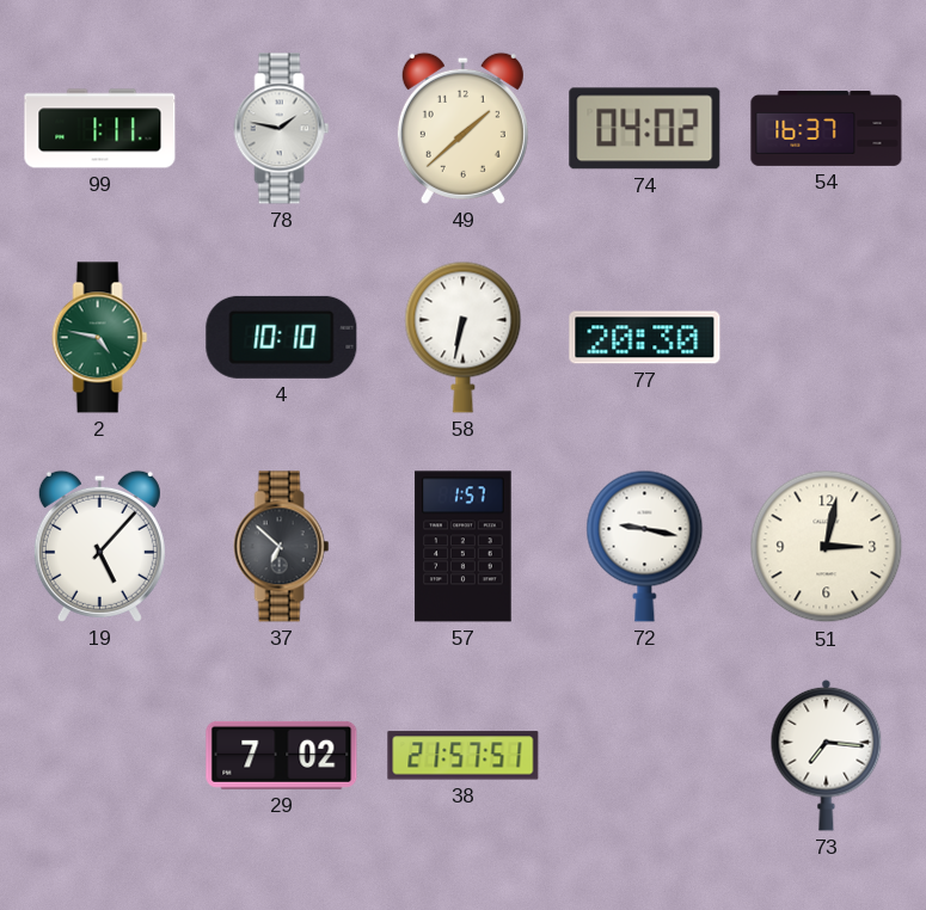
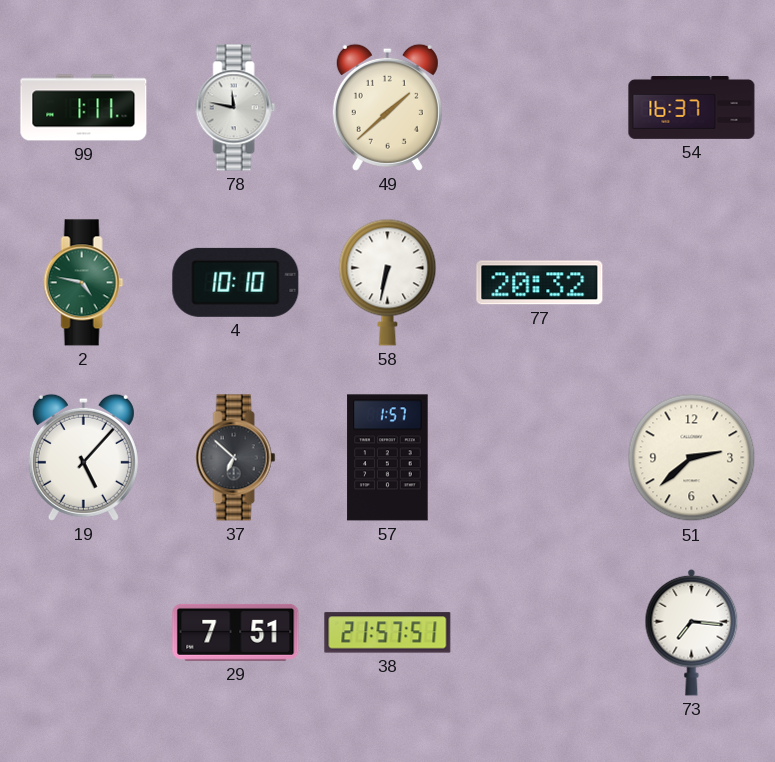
78: 1:47 -> 11:47 (236, 108)
74: 04:02 -> none (645, 129)
77: 20:30 -> 20:32 (540, 283)
72: 9:17 -> none (645, 546)
51: 3:02 -> 2:38 (692, 458)
29: 7:02 -> 7:51 (236, 632)
